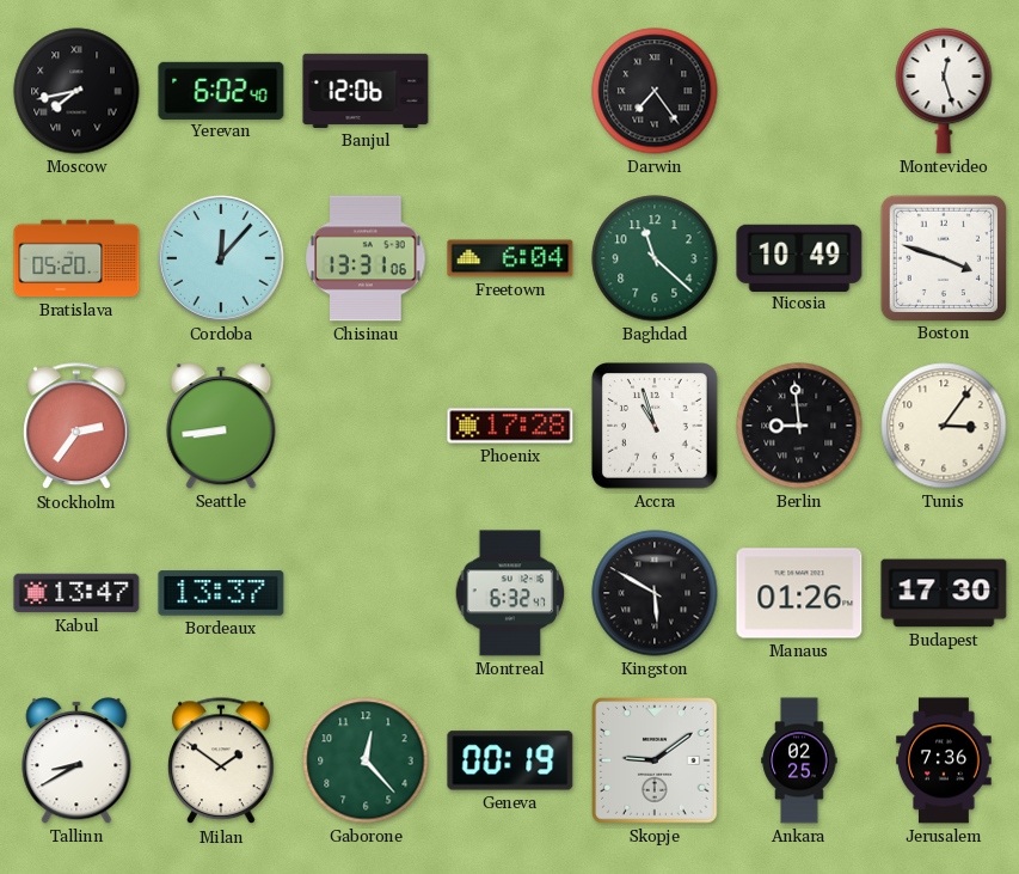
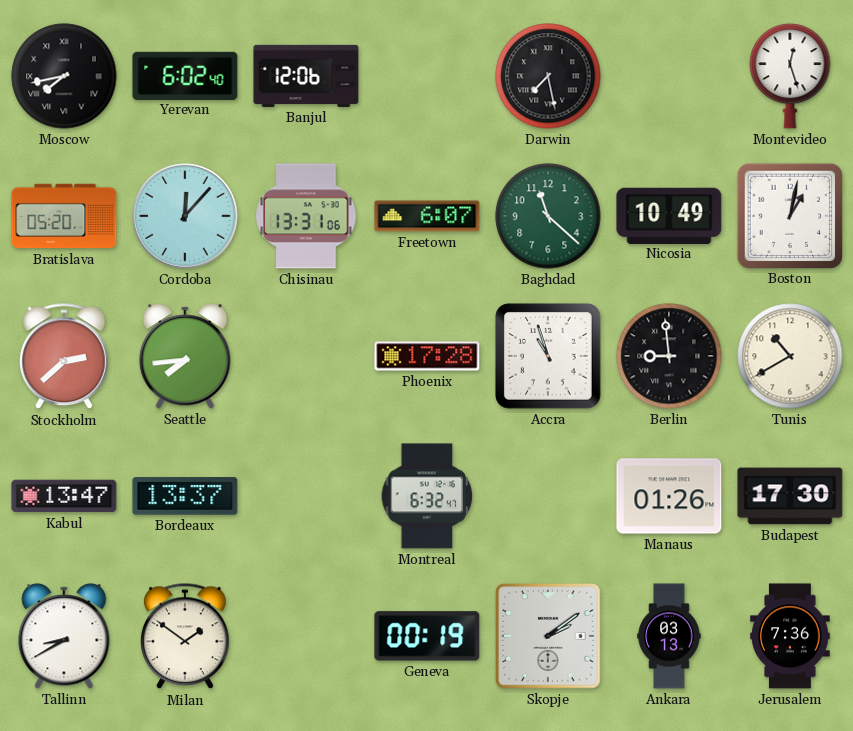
Darwin: 7:24 -> 7:28 (548, 76)
Freetown: 6:04 -> 6:07 (427, 216)
Boston: 3:48 -> 1:02 (789, 215)
Stockholm: 2:36 -> 2:38 (64, 357)
Seattle: 8:44 -> 7:44 (185, 356)
Tunis: 3:06 -> 10:40 (790, 356)
Kingston: 5:50 -> none (655, 593)
Gaborone: 12:23 -> none (366, 760)
Skopje: 9:09 -> 2:09 (548, 636)
Ankara: 02:25 -> 03:13 (669, 636)
